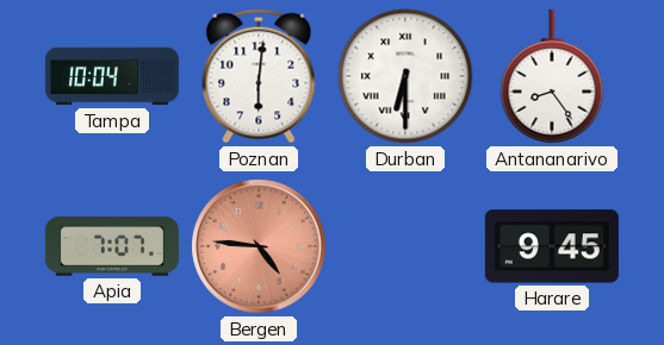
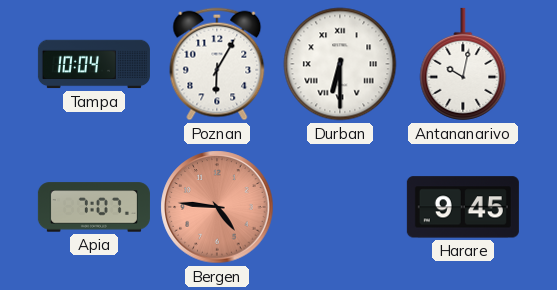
Poznan: 6:01 -> 6:05 (217, 64)
Antananarivo: 8:24 -> 10:02 (463, 64)
